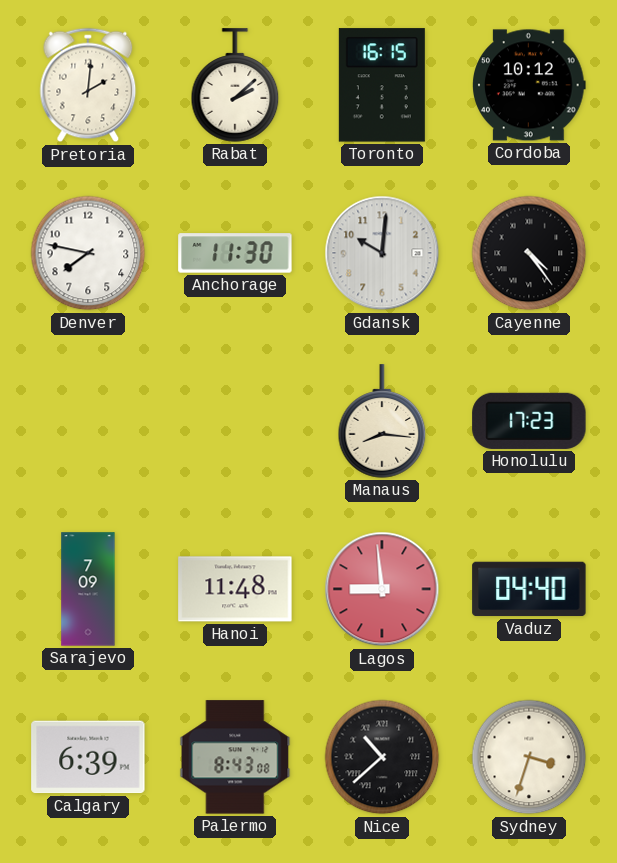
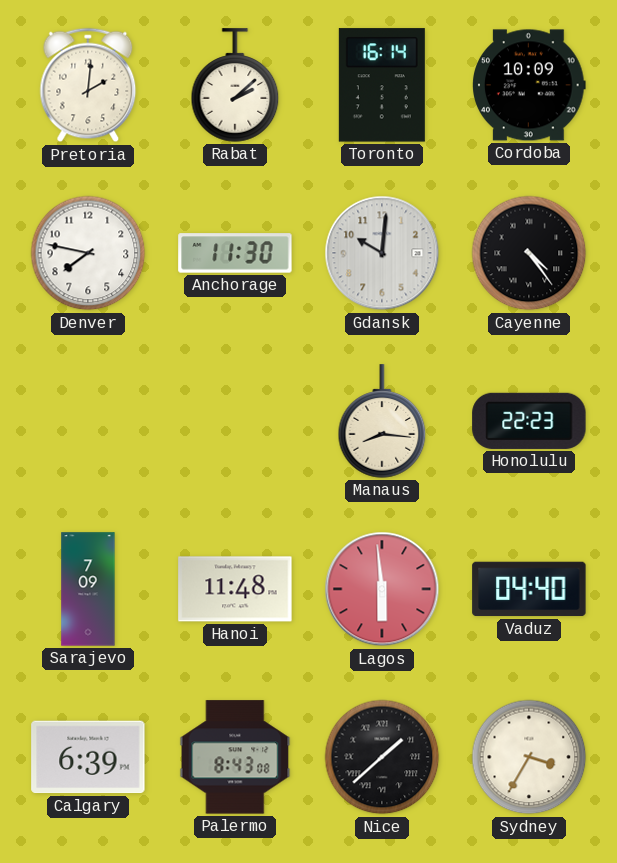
Toronto: 16:15 -> 16:14 (382, 85)
Cordoba: 10:12 -> 10:09 (530, 85)
Honolulu: 17:23 -> 22:23 (529, 421)
Lagos: 8:59 -> 5:59 (382, 589)
Nice: 10:38 -> 1:38 (382, 757)
Sydney: 3:33 -> 3:35 (529, 757)
